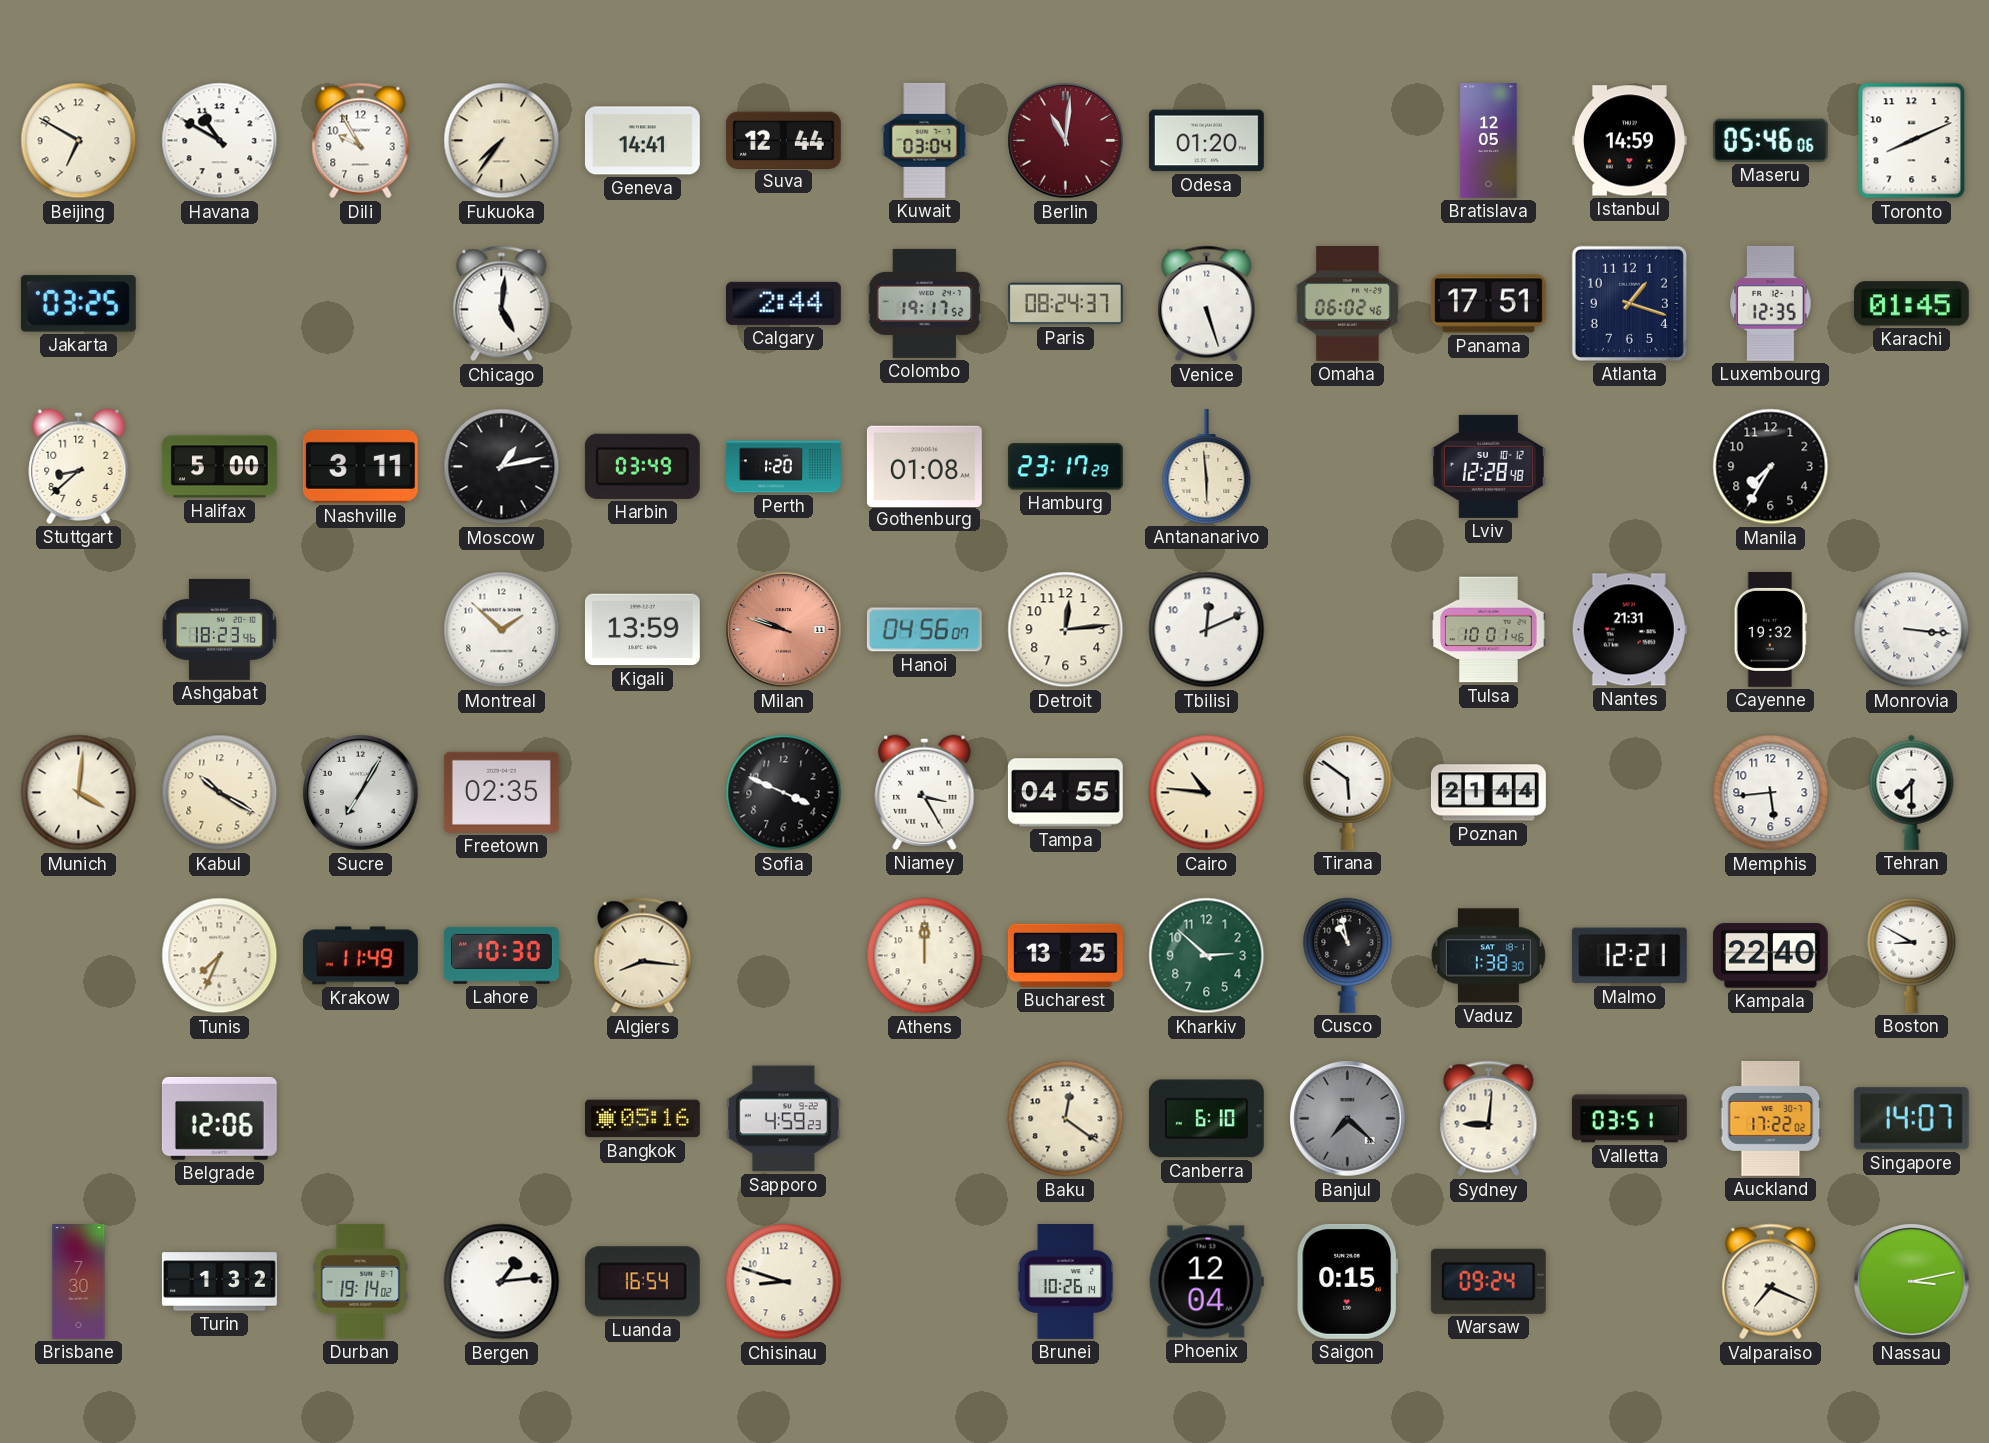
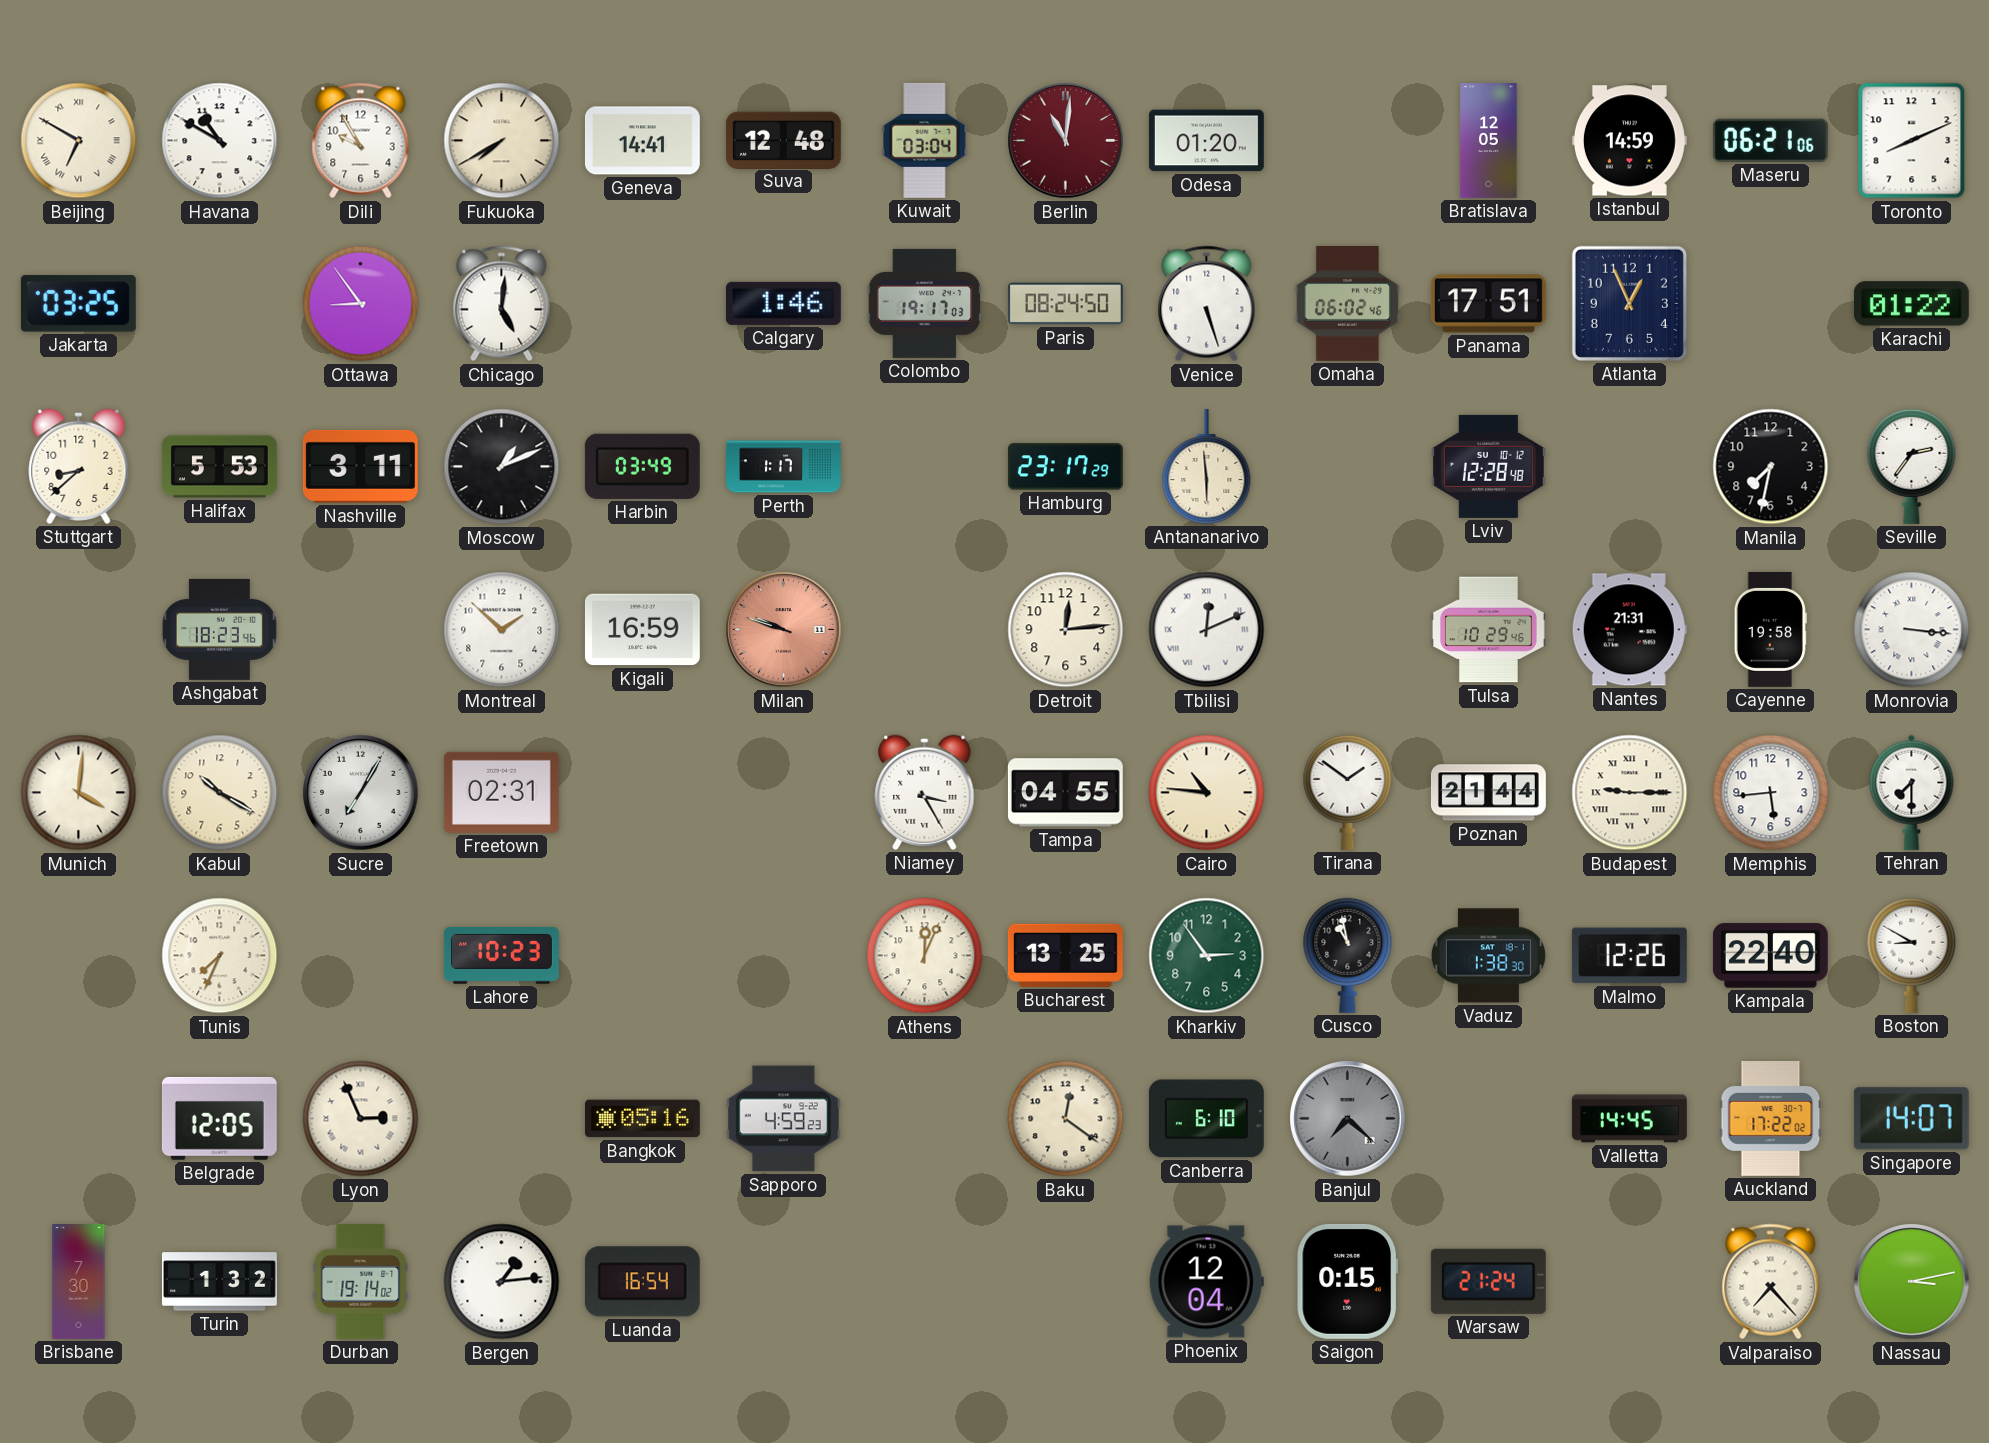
Beijing numerals: Arabic -> Roman (79, 141)
Fukuoka: 7:36 -> 7:40 (502, 141)
Suva: 12:44 -> 12:48 (783, 140)
Maseru: 05:46 -> 06:21 (1770, 140)
Ottawa: none -> 8:54 (361, 304)
Calgary: 2:44 -> 1:46 (783, 303)
Colombo: 19:17:52 -> 19:17:03 (925, 303)
Paris: 08:24:37 -> 08:24:50 (1065, 304)
Atlanta: 1:18 -> 12:56 (1629, 303)
Luxembourg: 12:35 -> none (1771, 303)
Karachi: 01:45 -> 01:22 (1911, 304)
Halifax: 5:00 -> 5:53 (219, 467)
Moscow: 1:13 -> 1:11 (502, 467)
Perth: 1:20 -> 1:17 (784, 467)
Gothenburg: 01:08 -> none (924, 466)
Manila: 7:35 -> 7:32 (1771, 467)
Seville: none -> 2:36 (1912, 466)
Kigali: 13:59 -> 16:59 (642, 630)
Hanoi: 04:56 -> none (924, 630)
Tbilisi numerals: Arabic -> Roman (1207, 630)
Tulsa: 10:01 -> 10:29 (1488, 630)
Cayenne: 19:32 -> 19:58 (1770, 629)
Freetown: 02:35 -> 02:31 (501, 792)
Sofia: 3:49 -> none (784, 793)
Tirana: 5:51 -> 1:51 (1348, 792)
Budapest: none -> 9:15 (1630, 793)
Krakow: 11:49 -> none (360, 956)
Lahore: 10:30 -> 10:23 (501, 955)
Algiers: 8:16 -> none (643, 956)
Athens: 12:00 -> 12:04 (925, 956)
Kharkiv: 2:52 -> 2:54 (1207, 956)
Malmo: 12:21 -> 12:26 (1629, 956)
Belgrade: 12:06 -> 12:05 (219, 1118)
Lyon: none -> 2:56 (361, 1119)
Sydney: 9:01 -> none (1489, 1119)
Valletta: 03:51 -> 14:45 (1629, 1119)
Chisinau: 8:48 -> none (784, 1282)
Brunei: 10:26 -> none (1066, 1282)
Warsaw: 09:24 -> 21:24 (1488, 1281)
Valparaiso: 7:19 -> 7:23 (1771, 1282)
